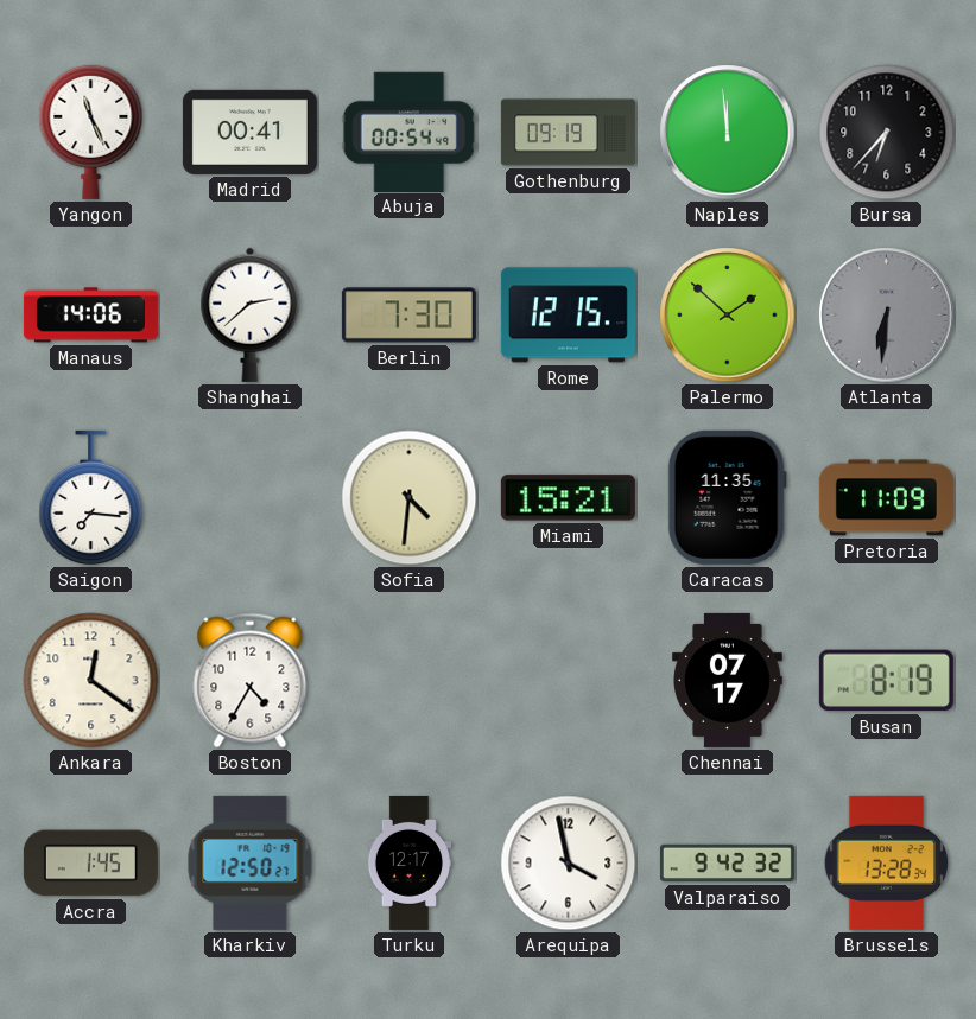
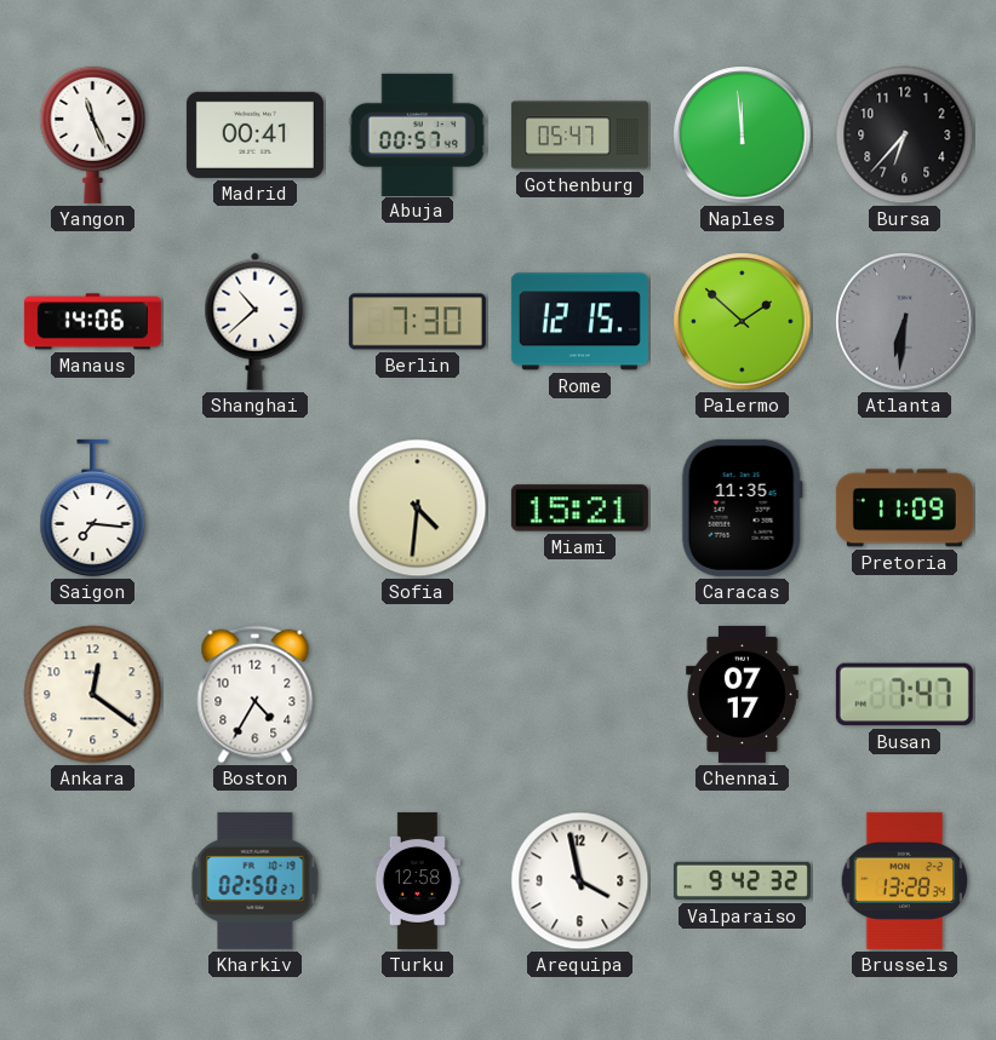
Abuja: 00:54 -> 00:57 (417, 134)
Gothenburg: 09:19 -> 05:47 (579, 136)
Shanghai: 2:38 -> 10:38 (256, 321)
Busan: 8:19 -> 7:47 (904, 695)
Accra: 1:45 -> none (90, 864)
Kharkiv: 12:50 -> 02:50 (256, 880)
Turku: 12:17 -> 12:58 (417, 880)
